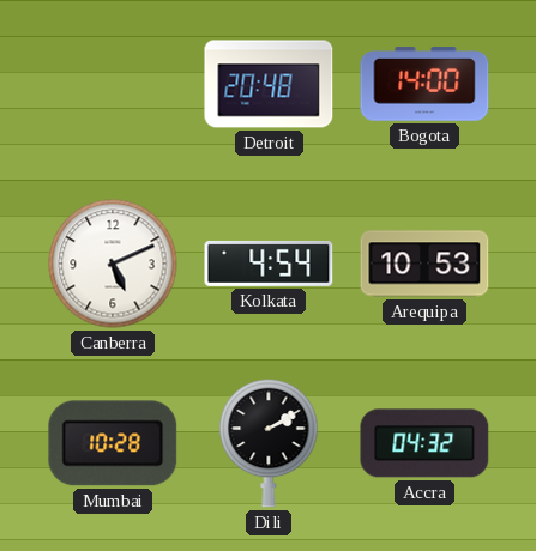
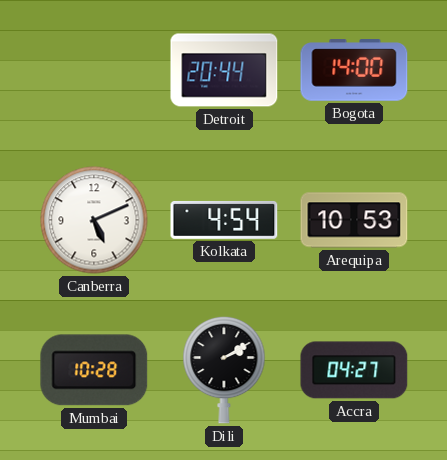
Detroit: 20:48 -> 20:44 (224, 70)
Accra: 04:32 -> 04:27 (354, 370)
